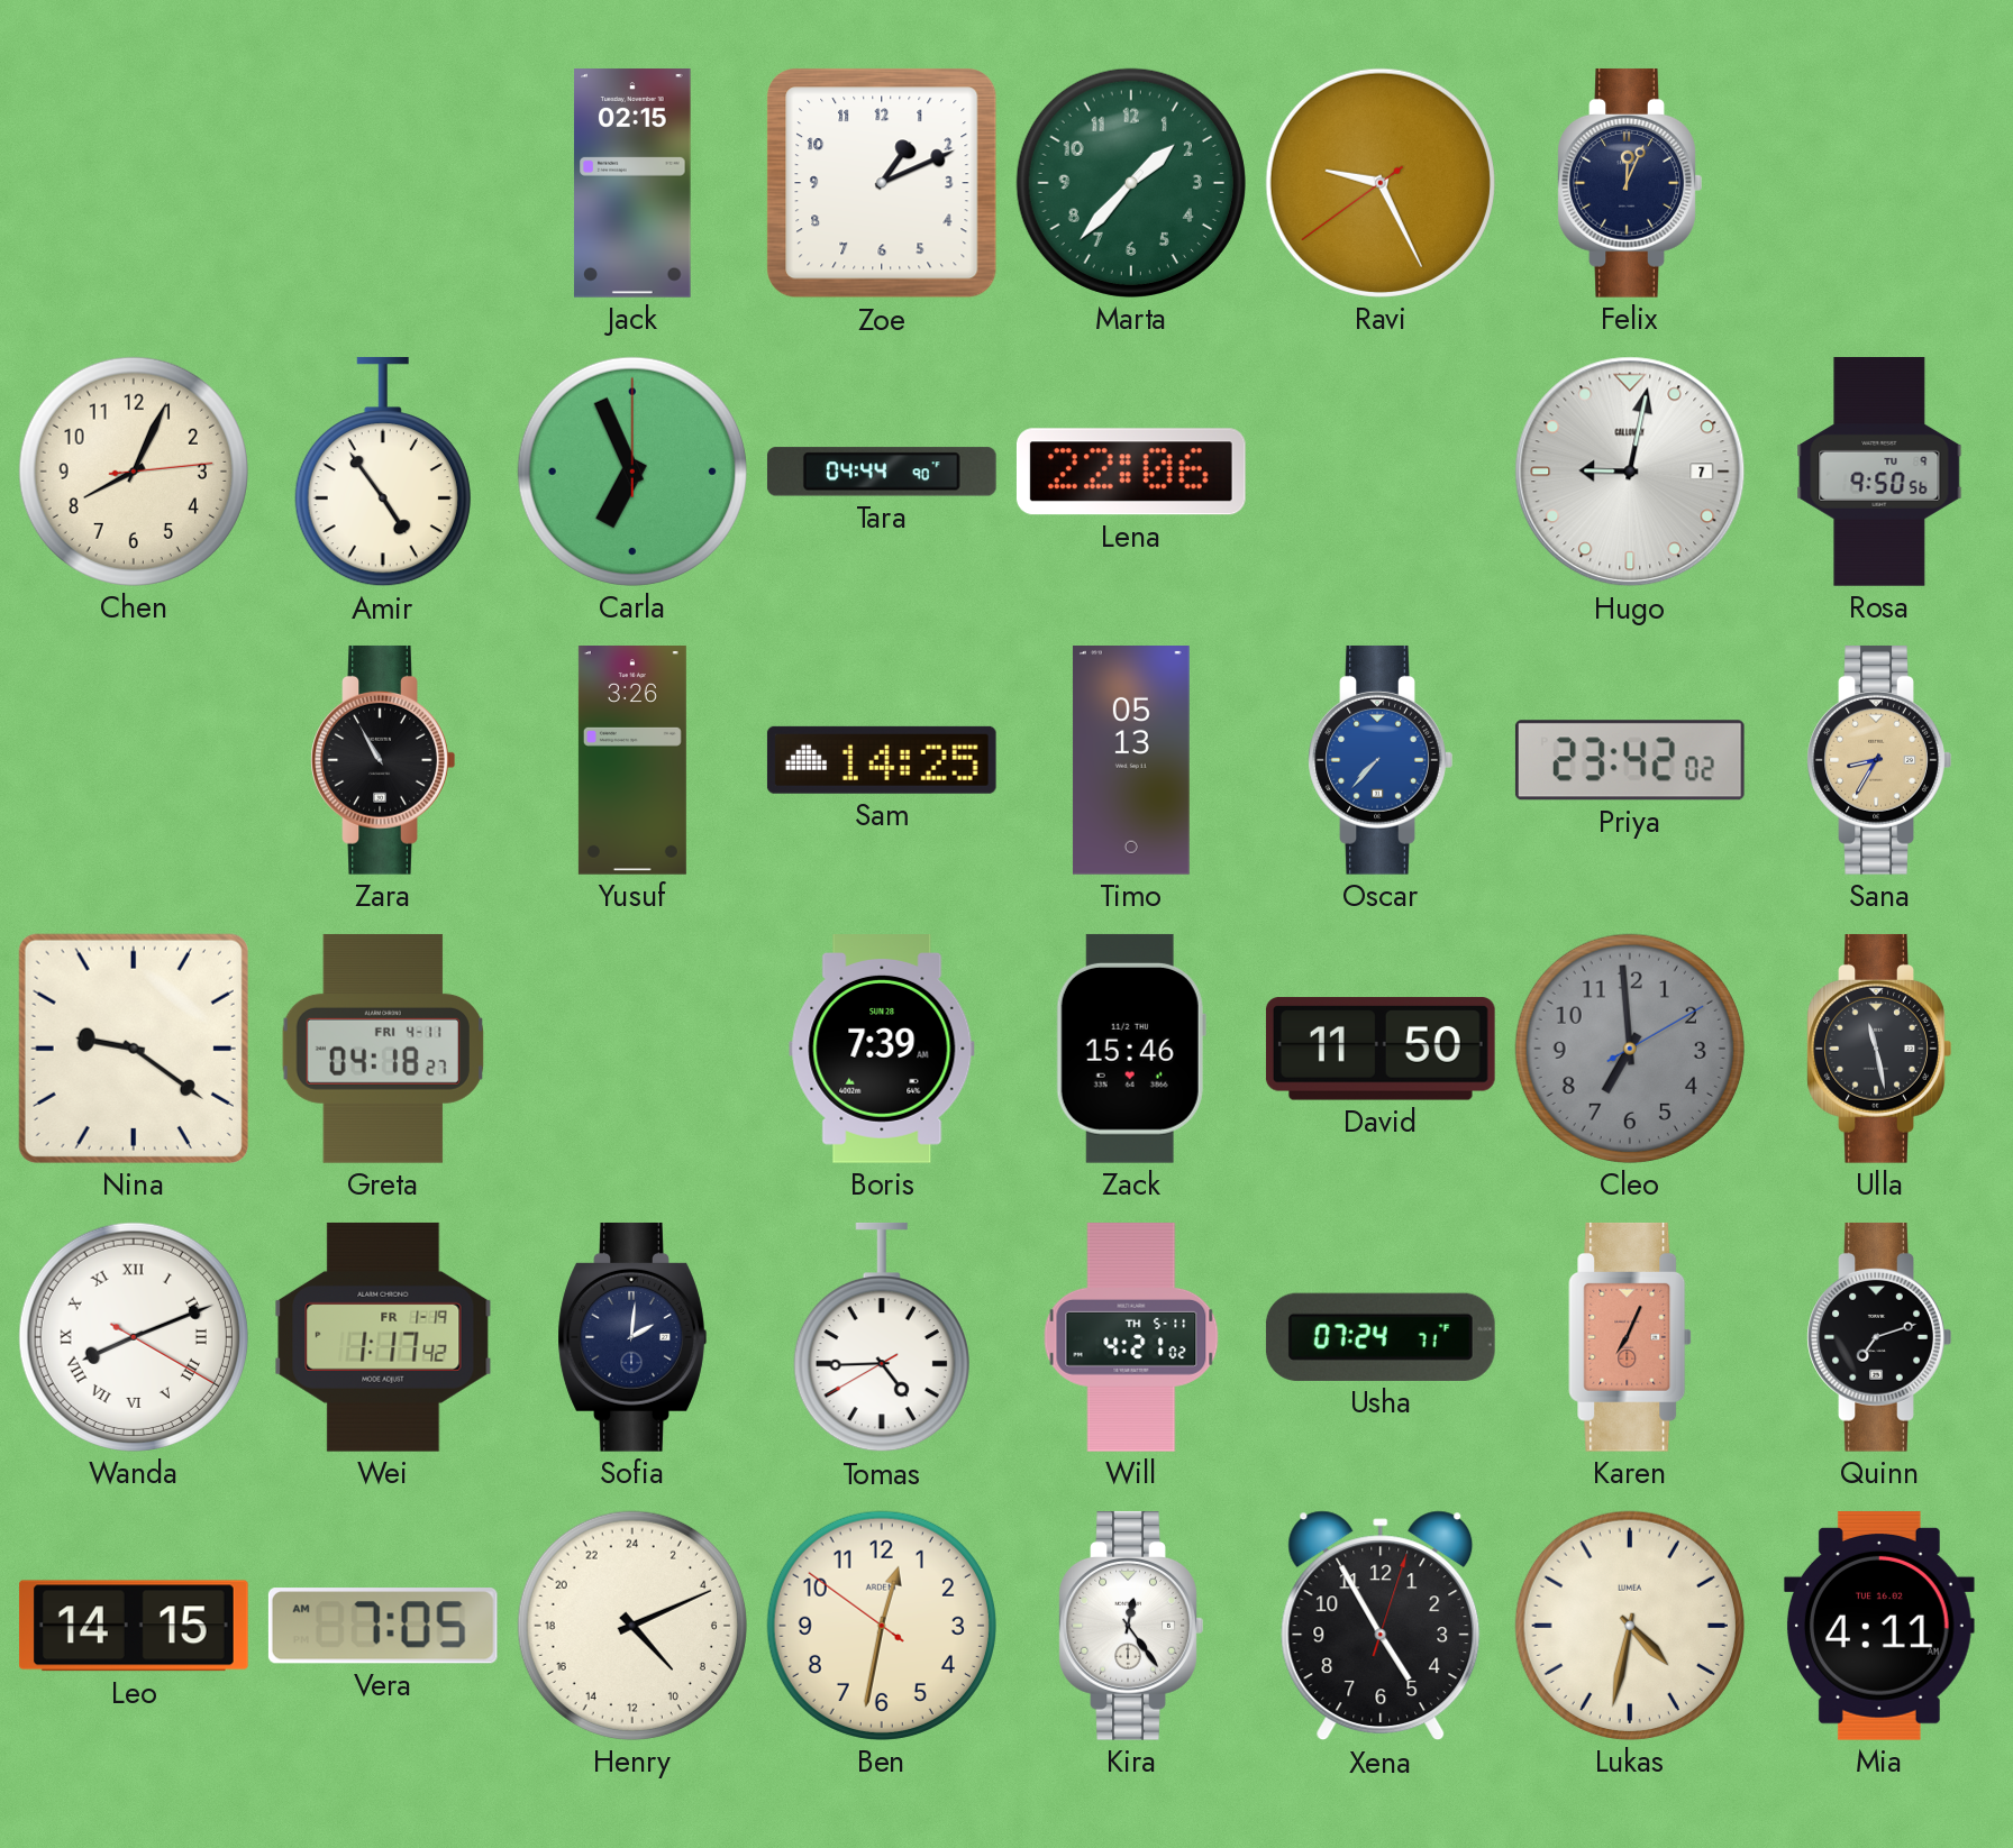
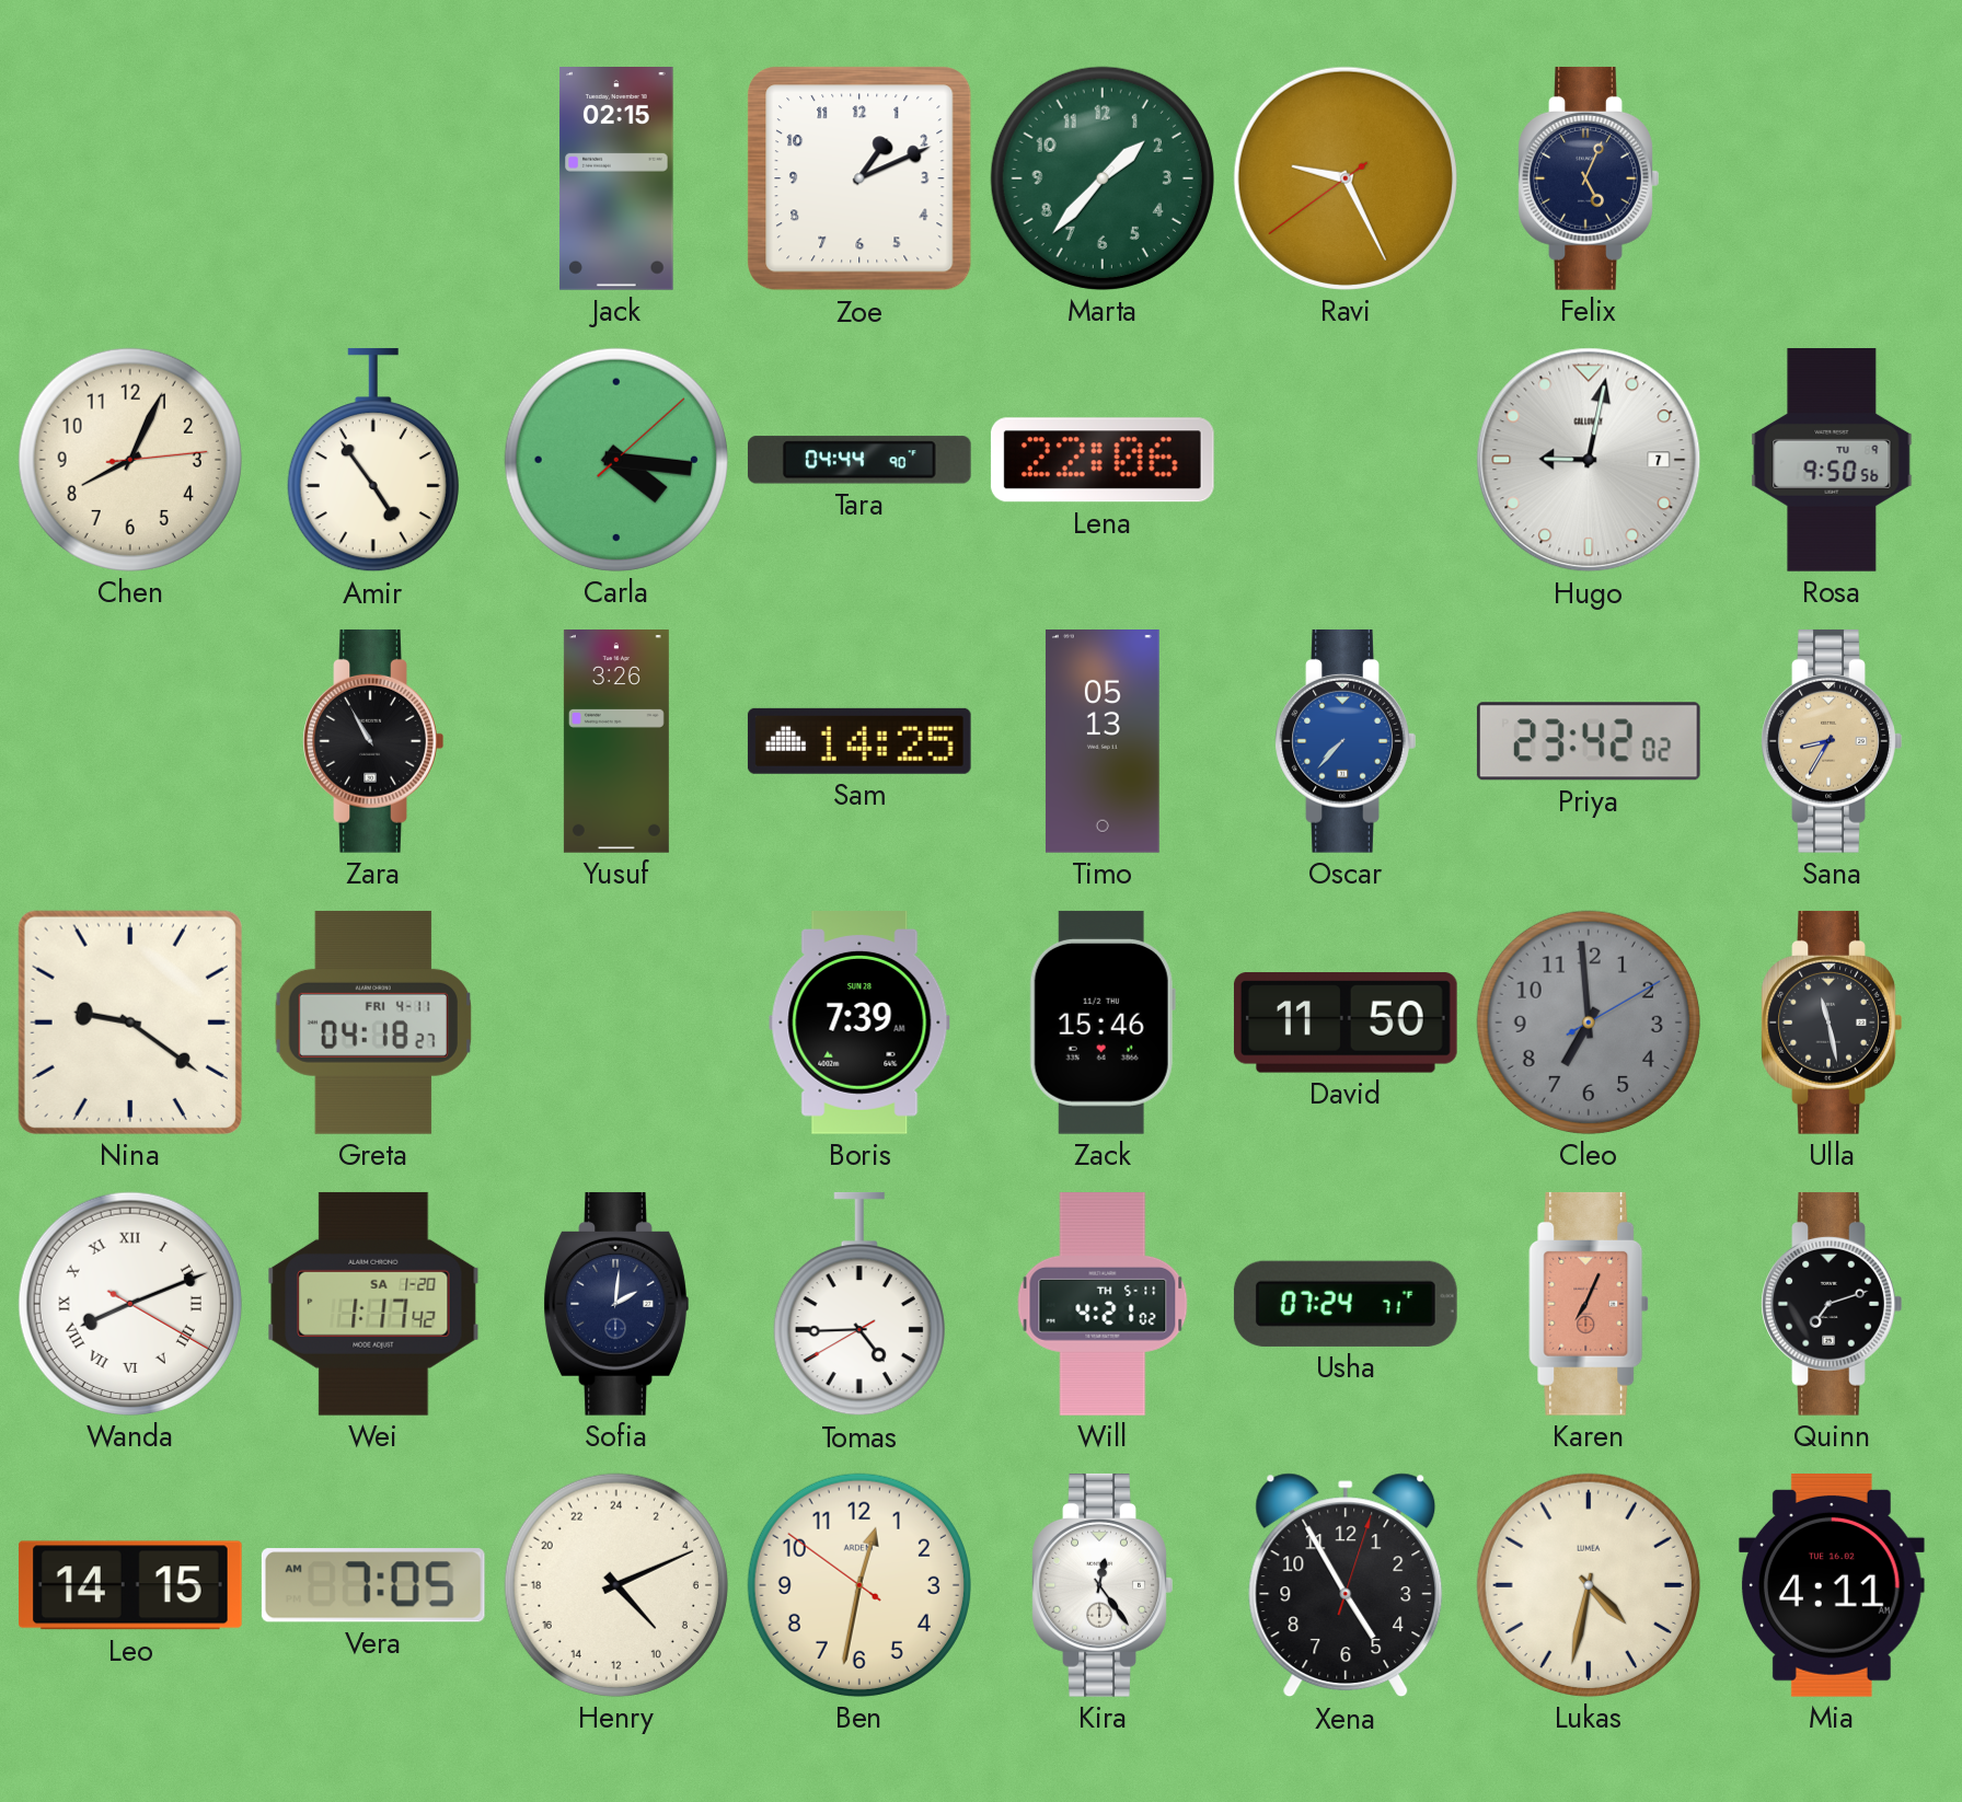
Felix: 12:04 -> 5:04 (1589, 178)
Carla: 6:56 -> 4:16 (616, 460)
Wei date: FR 1-19 -> SA 1-20 (373, 1304)
